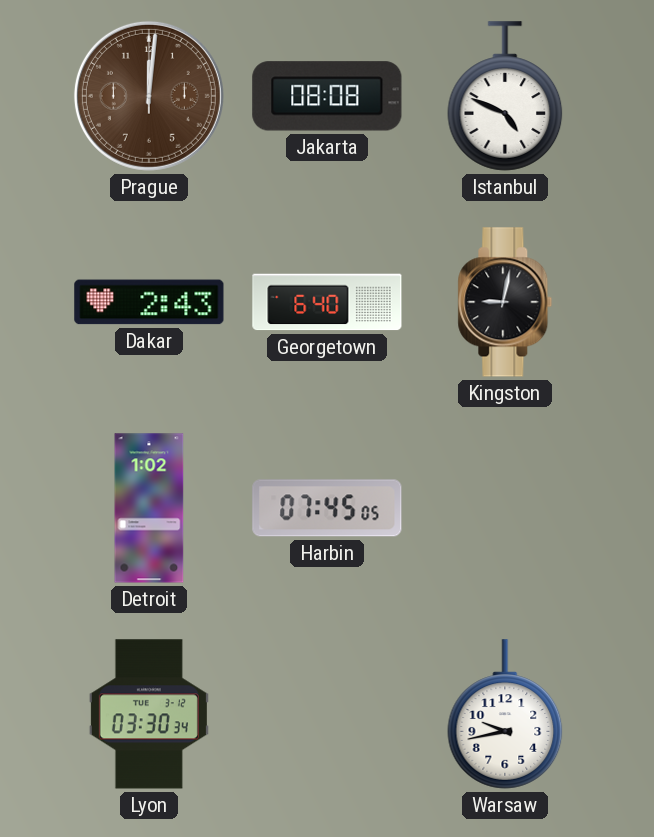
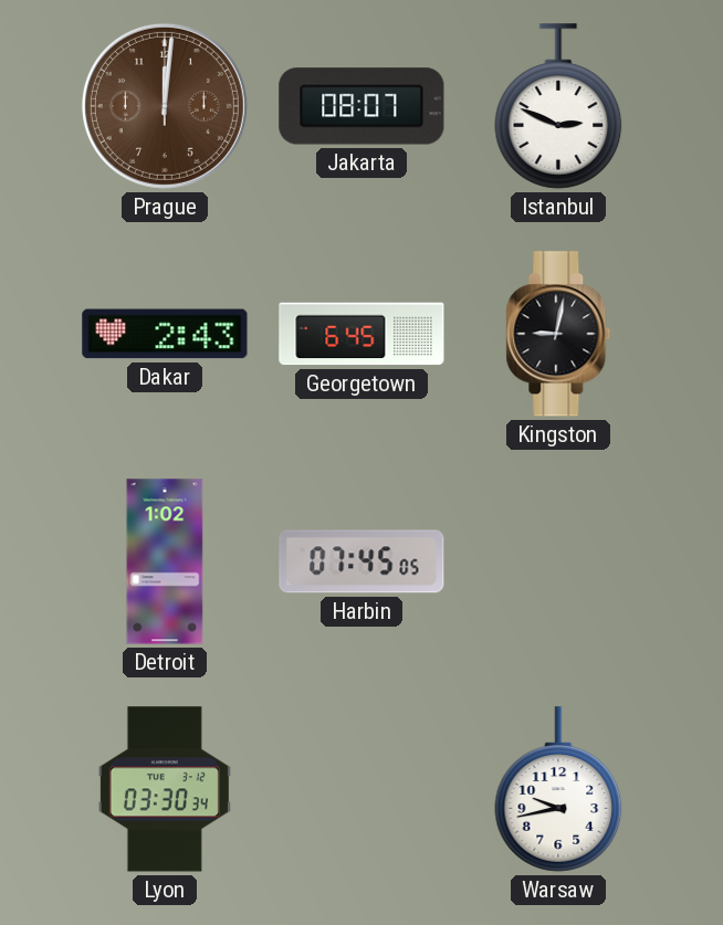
Jakarta: 08:08 -> 08:07 (361, 106)
Istanbul: 4:49 -> 2:49 (558, 106)
Georgetown: 6:40 -> 6:45 (361, 334)
